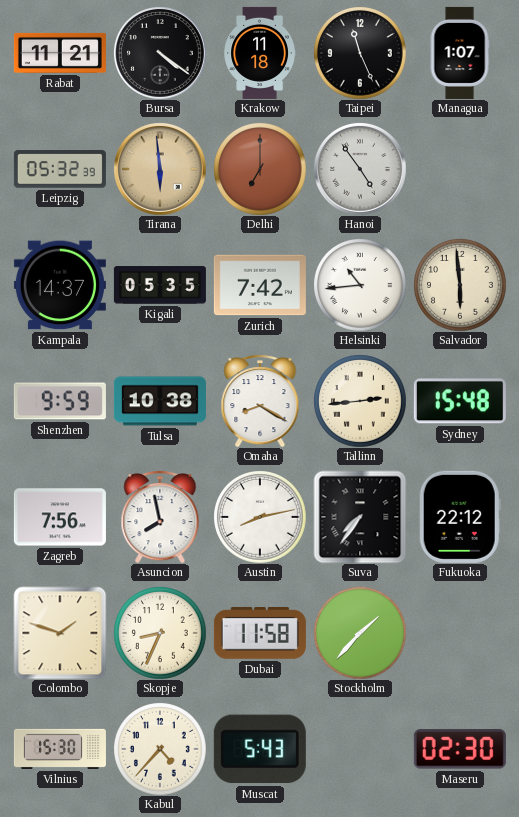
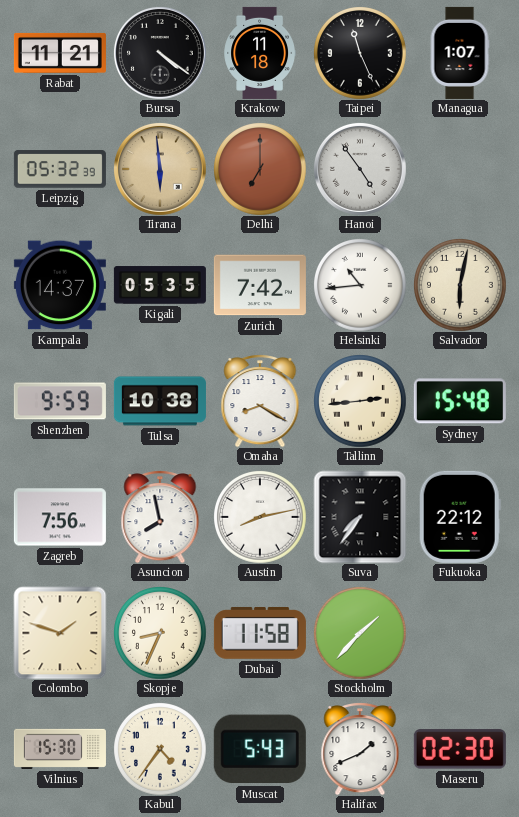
Salvador: 5:59 -> 6:02 (460, 285)
Kabul: 4:37 -> 4:36 (160, 749)
Halifax: none -> 1:41 (360, 749)
